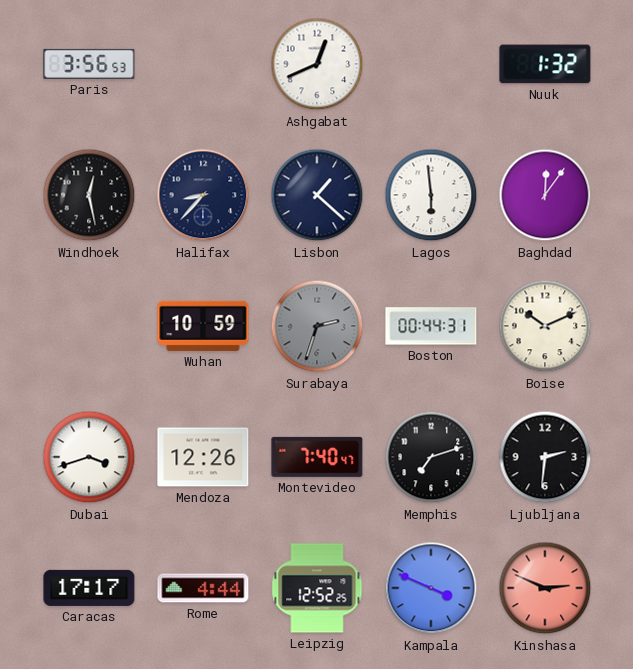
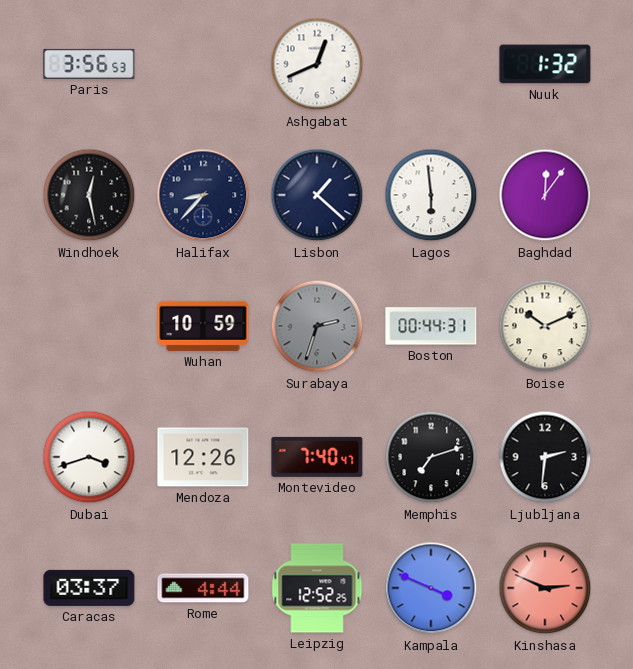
Caracas: 17:17 -> 03:37 (89, 588)
